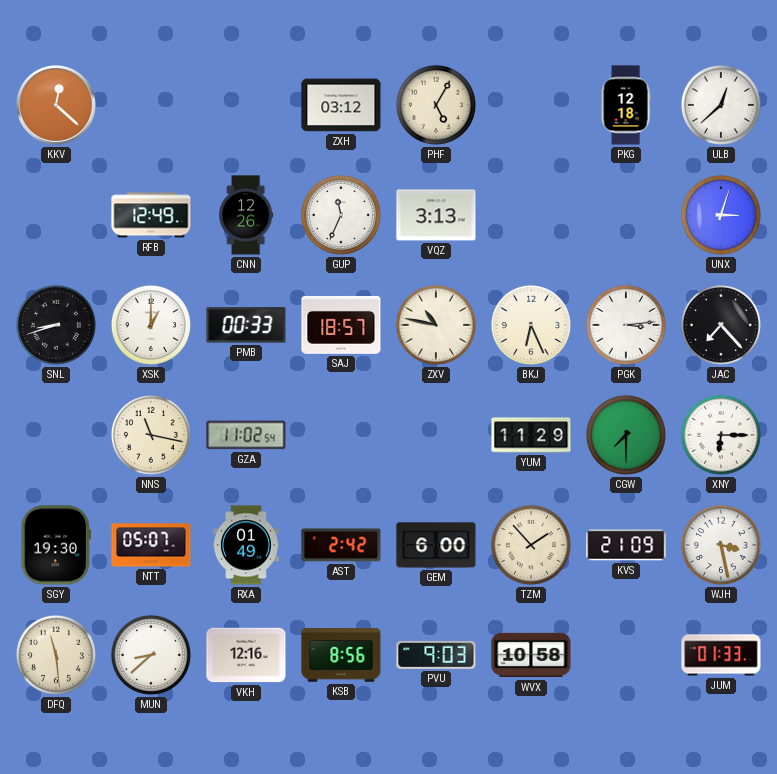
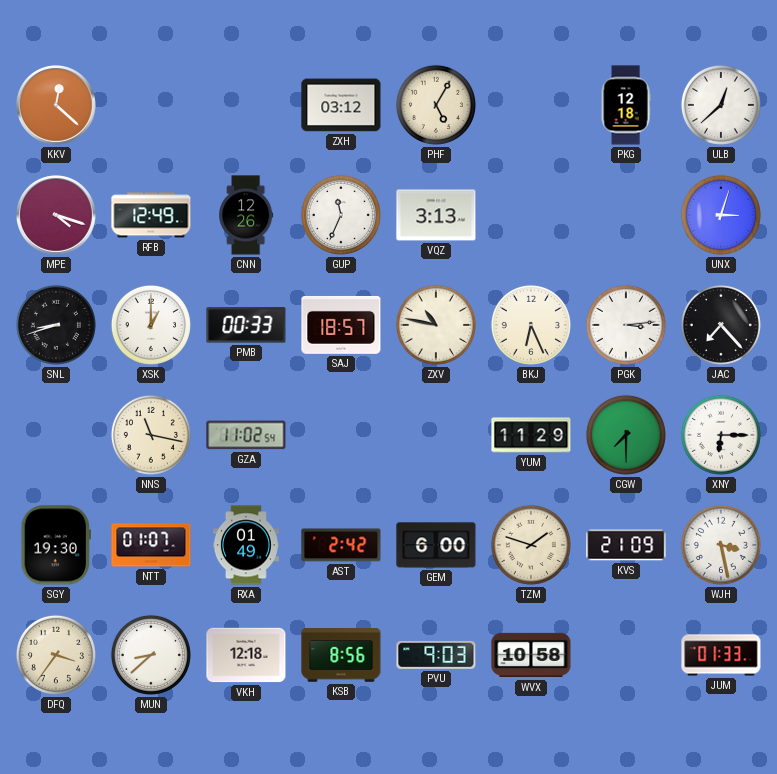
MPE: none -> 4:18 (57, 216)
NTT: 05:07 -> 01:07 (151, 545)
TZM: 1:53 -> 1:48 (531, 545)
DFQ: 11:29 -> 3:36 (56, 655)
VKH: 12:16 -> 12:18 (246, 655)
